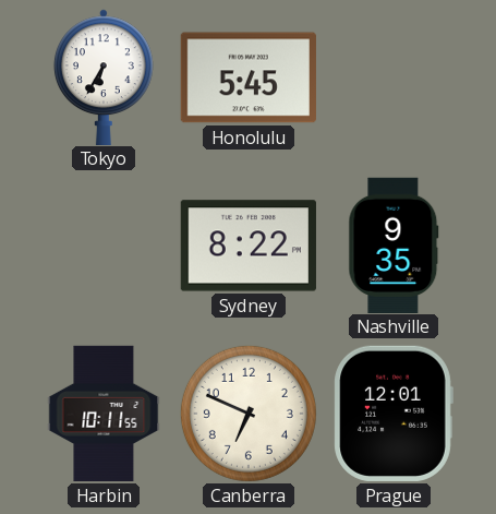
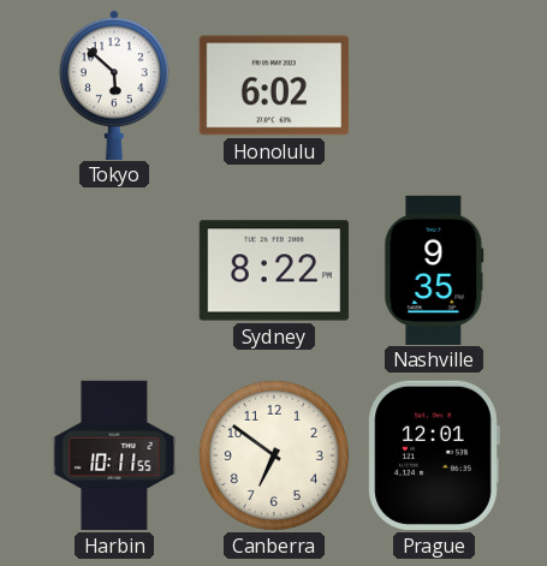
Tokyo: 6:35 -> 5:52 (114, 84)
Honolulu: 5:45 -> 6:02 (274, 85)
Canberra: 6:49 -> 6:51 (274, 455)
